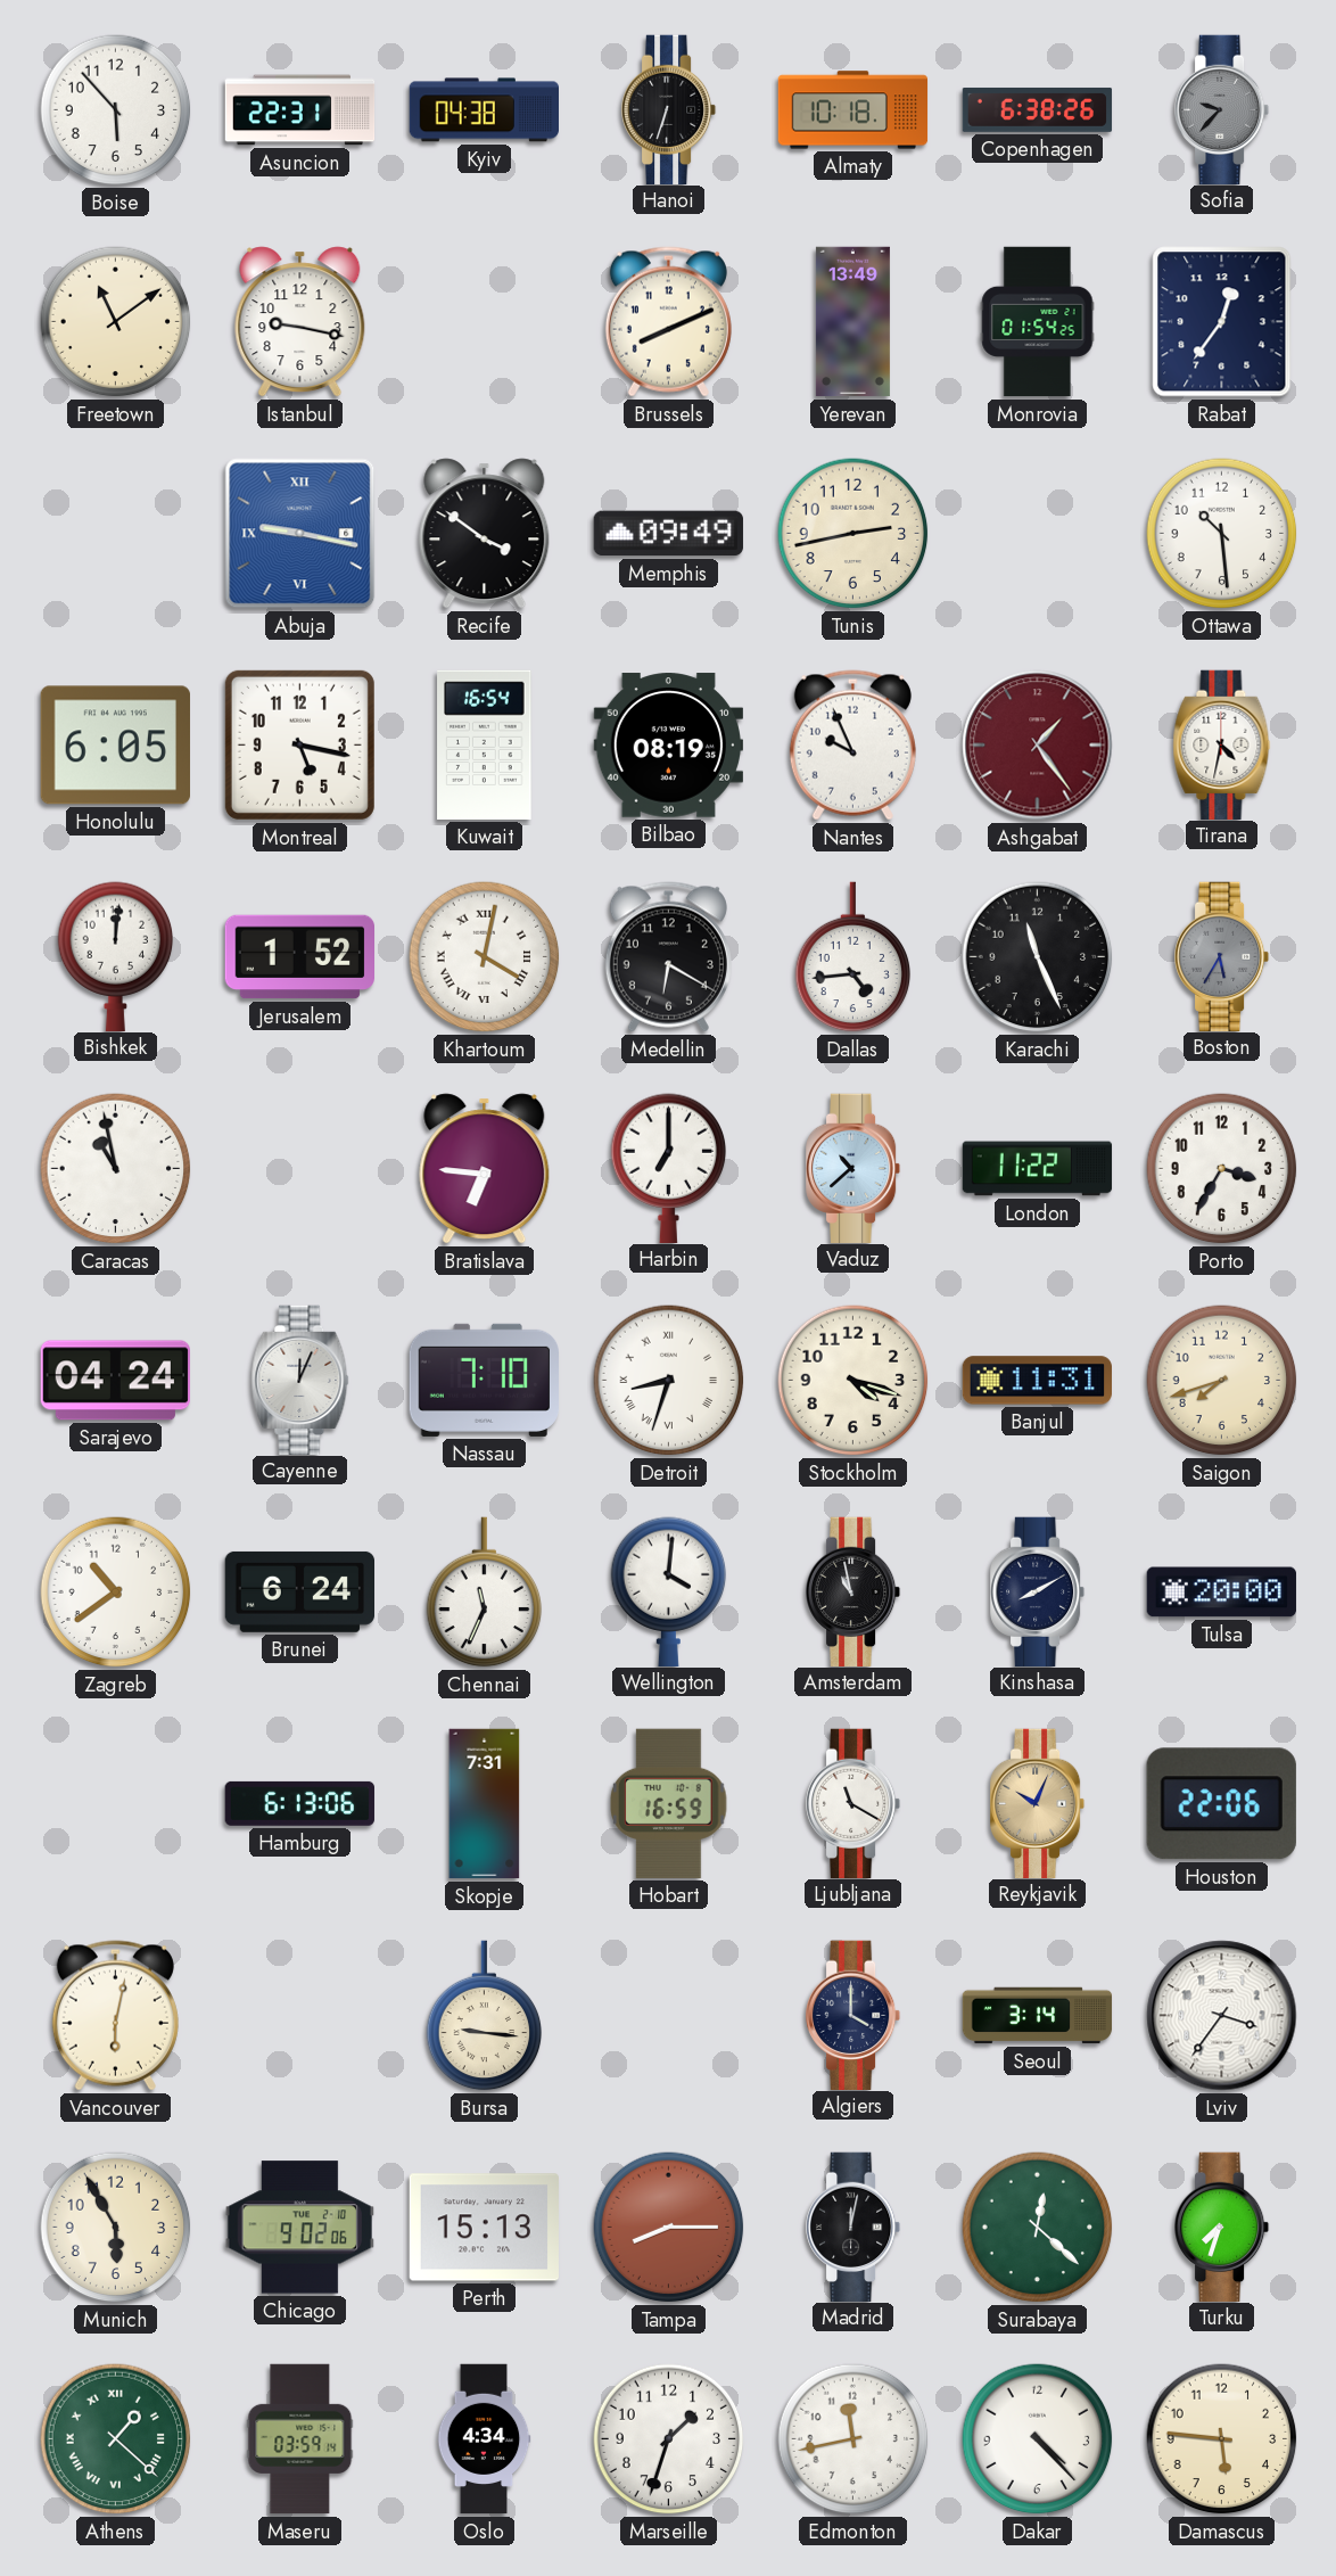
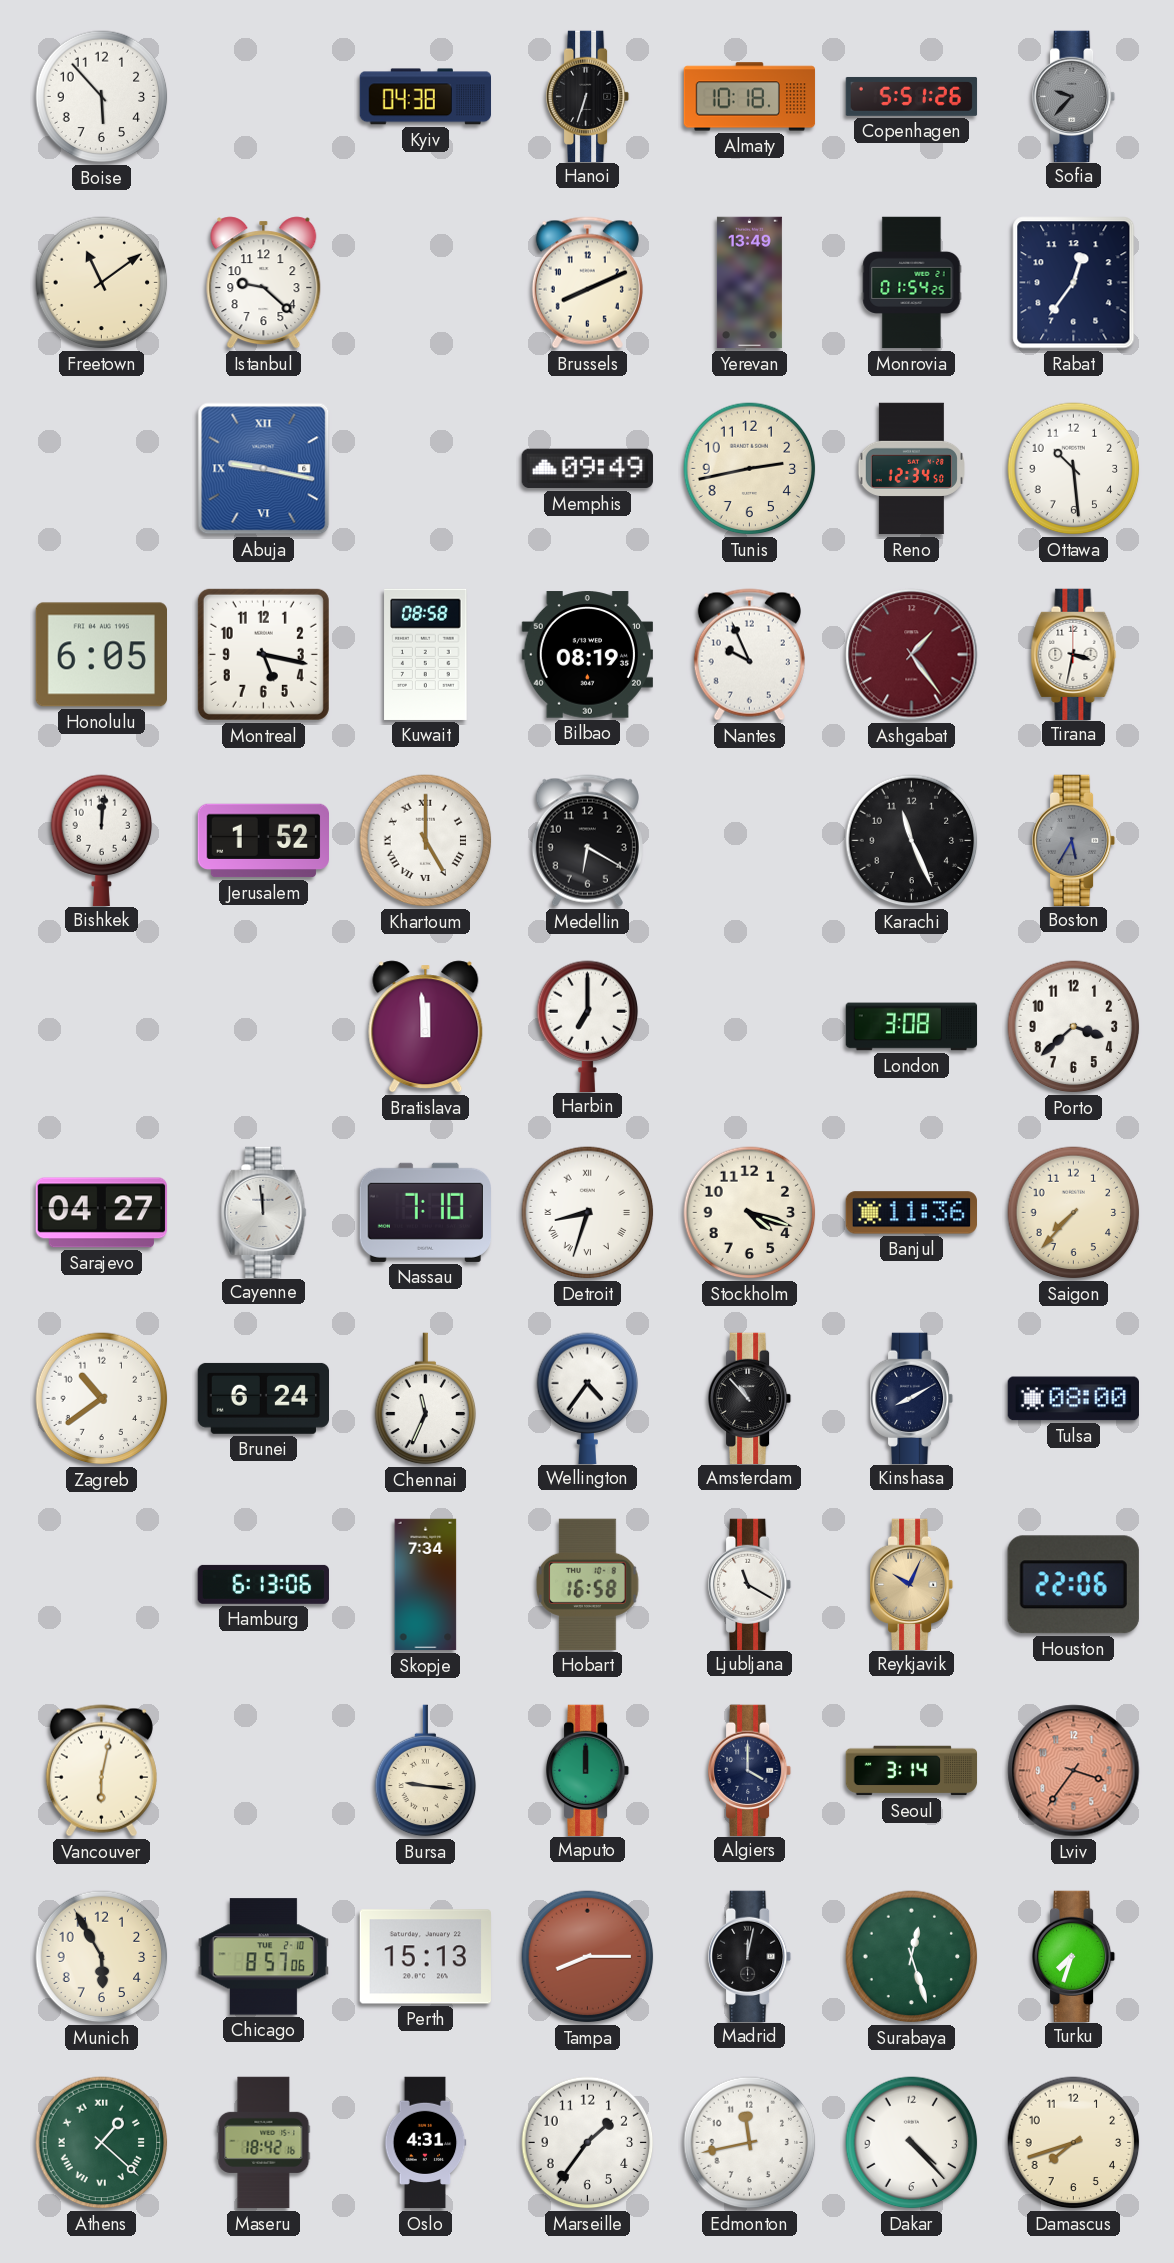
Asuncion: 22:31 -> none (300, 110)
Copenhagen: 6:38 -> 5:51 (912, 96)
Istanbul: 9:17 -> 9:22 (264, 283)
Recife: 3:51 -> none (485, 534)
Reno: none -> 12:34 (911, 469)
Kuwait: 16:54 -> 08:58 (426, 654)
Tirana: 4:32 -> 3:32 (1074, 654)
Khartoum: 4:02 -> 5:00 (426, 841)
Dallas: 4:44 -> none (853, 957)
Caracas: 10:58 -> none (116, 1169)
Bratislava: 6:46 -> 11:59 (426, 1027)
Vaduz: 10:38 -> none (855, 1168)
London: 11:22 -> 3:08 (912, 1027)
Porto: 3:35 -> 3:38 (1074, 1027)
Sarajevo: 04:24 -> 04:27 (101, 1213)
Cayenne: 12:04 -> 11:59 (264, 1212)
Banjul: 11:31 -> 11:36 (911, 1213)
Saigon: 7:42 -> 7:37 (1074, 1213)
Wellington: 4:01 -> 4:36 (588, 1398)
Amsterdam: 10:58 -> 10:53 (751, 1398)
Tulsa: 20:00 -> 08:00 (1073, 1399)
Skopje: 7:31 -> 7:34 (426, 1585)
Hobart: 16:59 -> 16:58 (588, 1584)
Maputo: none -> 12:00 (589, 1770)
Lviv dial: white -> salmon (1074, 1771)
Chicago: 9:02 -> 8:57 (263, 1957)
Surabaya: 12:22 -> 12:27 (912, 1957)
Maseru: 03:59 -> 18:42 (264, 2143)
Oslo: 4:34 -> 4:31 (425, 2143)
Marseille: 1:33 -> 1:36 (588, 2143)
Damascus: 5:46 -> 7:42 (1074, 2143)
